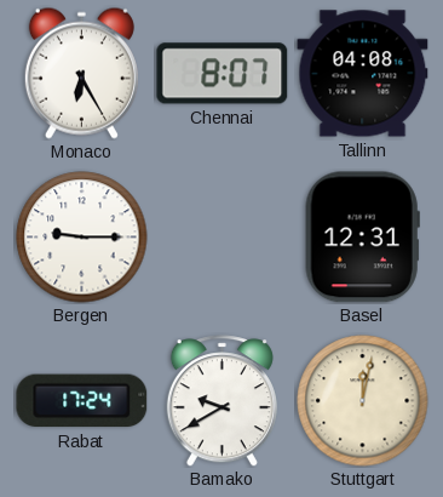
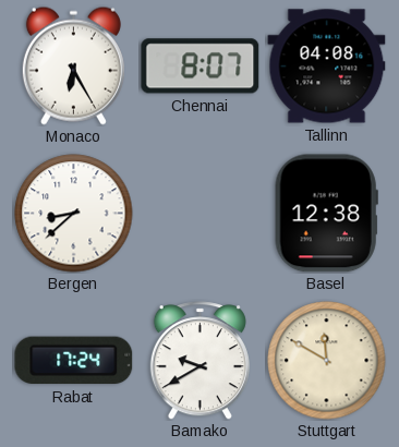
Bergen: 9:15 -> 8:38 (74, 214)
Basel: 12:31 -> 12:38 (326, 214)
Stuttgart: 12:02 -> 11:50 (327, 361)
